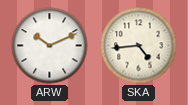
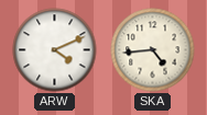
ARW: 10:11 -> 4:11 (55, 50)
